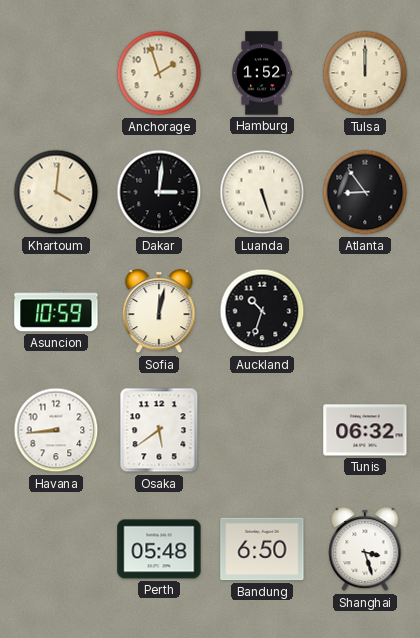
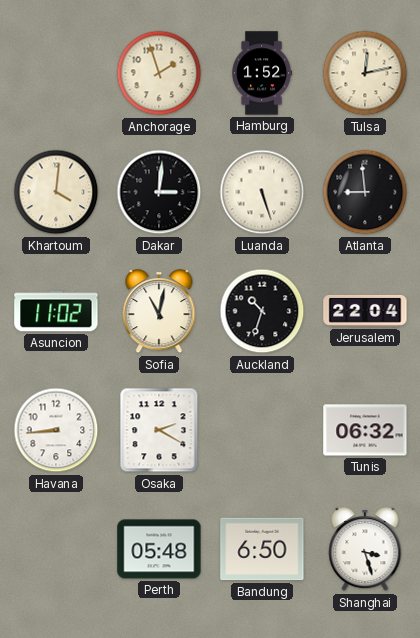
Tulsa: 12:00 -> 12:13 (365, 73)
Atlanta: 8:54 -> 8:59 (365, 192)
Asuncion: 10:59 -> 11:02 (56, 311)
Sofia: 12:02 -> 11:02 (159, 312)
Jerusalem: none -> 22:04 (365, 311)
Osaka: 5:39 -> 2:20 (159, 430)
